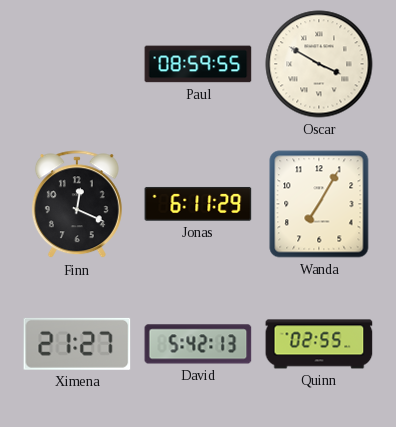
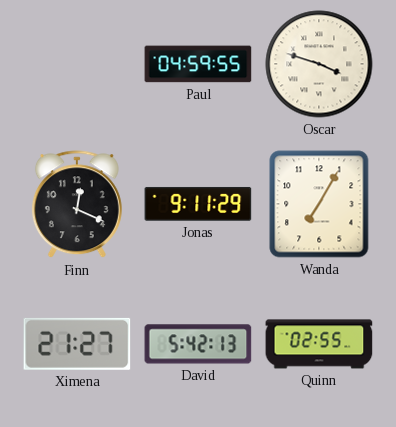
Paul: 08:59 -> 04:59 (198, 64)
Oscar: 3:50 -> 3:48 (319, 64)
Jonas: 6:11 -> 9:11 (198, 204)
